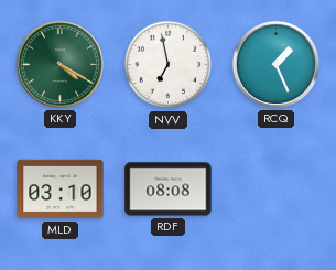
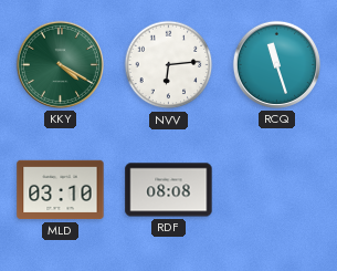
NVV: 6:58 -> 6:14 (169, 65)
RCQ: 1:26 -> 11:27 (276, 64)
